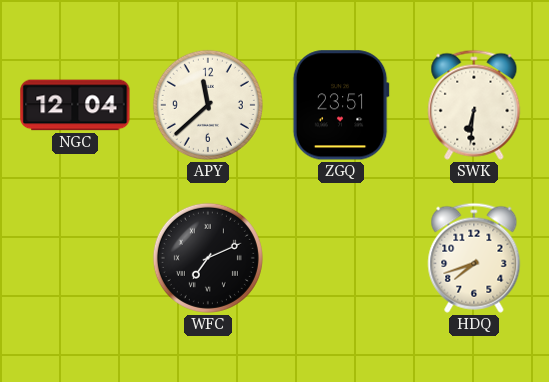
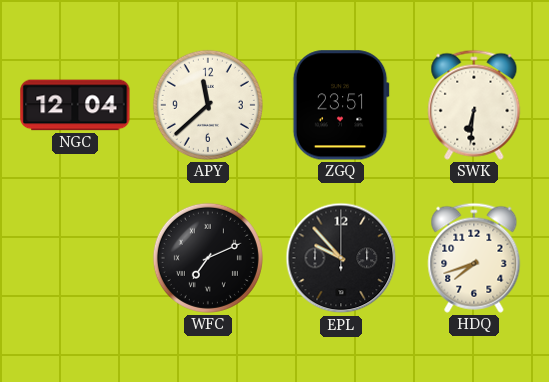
EPL: none -> 9:53 (341, 258)
